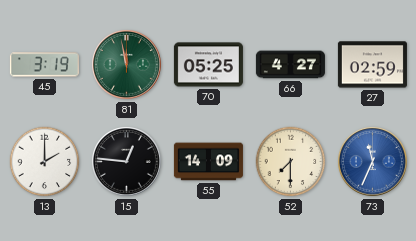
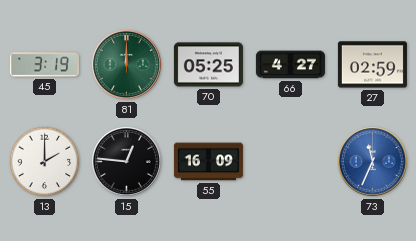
81: 11:58 -> 12:00 (126, 64)
55: 14:09 -> 16:09 (208, 162)
52: 7:30 -> none (291, 162)
